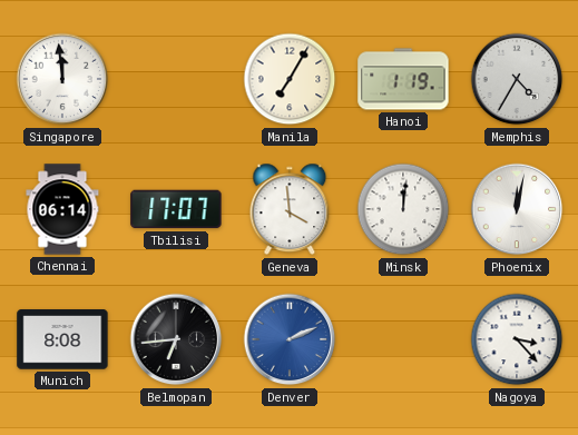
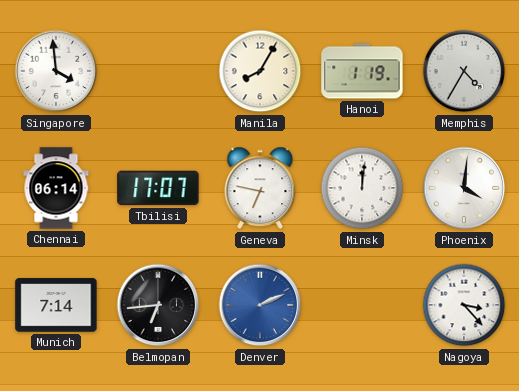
Singapore: 11:59 -> 3:59 (56, 71)
Manila: 7:05 -> 8:05 (260, 71)
Geneva: 3:59 -> 6:47 (260, 188)
Phoenix: 12:02 -> 4:01 (464, 188)
Munich: 8:08 -> 7:14 (56, 305)
